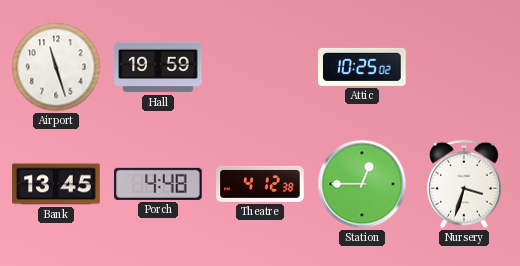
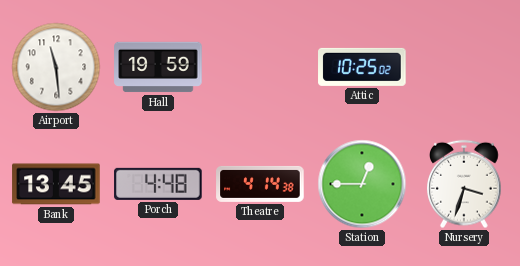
Airport: 11:27 -> 11:29 (56, 67)
Theatre: 4:12 -> 4:14 (260, 184)
